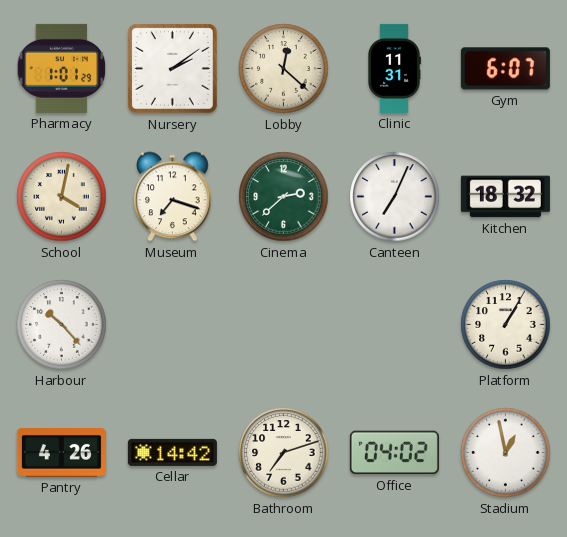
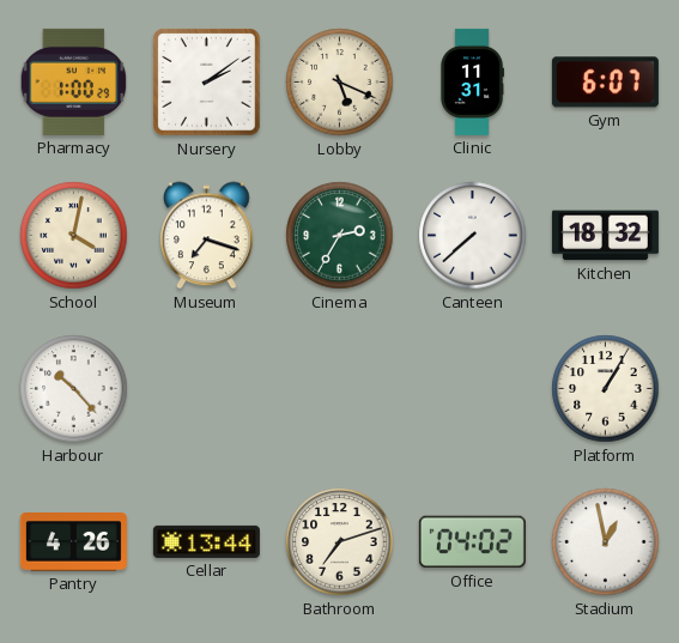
Pharmacy: 1:01 -> 1:00 (74, 81)
Lobby: 12:22 -> 5:19 (340, 83)
Cinema: 2:38 -> 2:35 (340, 236)
Canteen: 7:04 -> 7:38 (473, 236)
Cellar: 14:42 -> 13:44 (206, 541)
